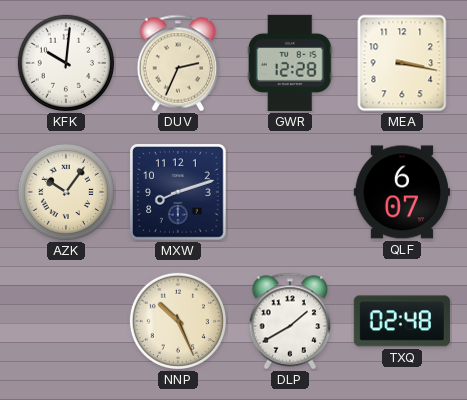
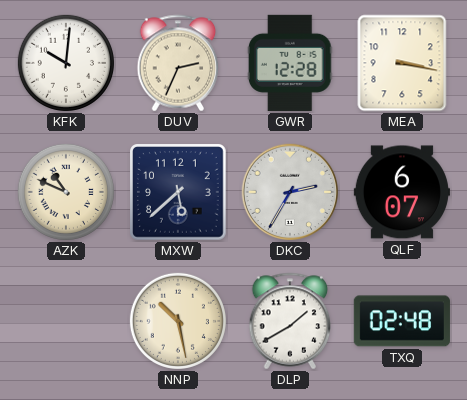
AZK: 10:06 -> 10:49 (66, 192)
MXW: 8:12 -> 5:38 (179, 193)
DKC: none -> 2:35 (290, 192)
NNP: 10:26 -> 10:28 (178, 321)
